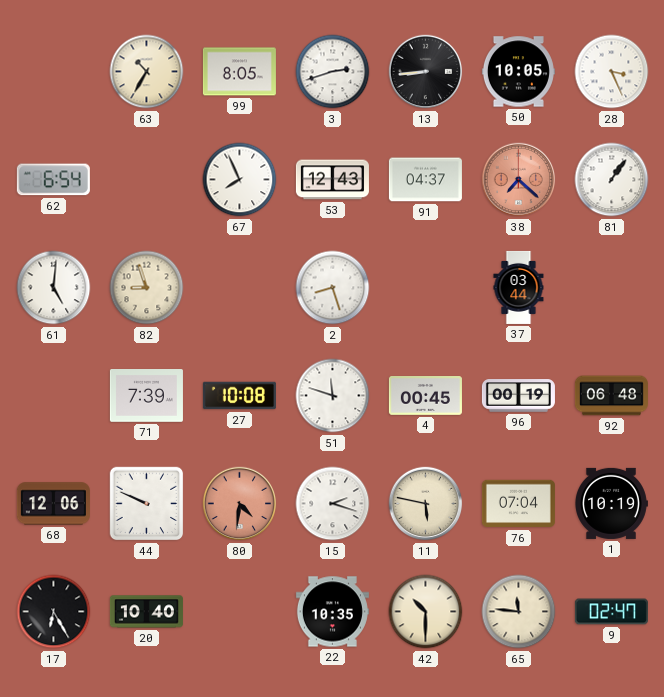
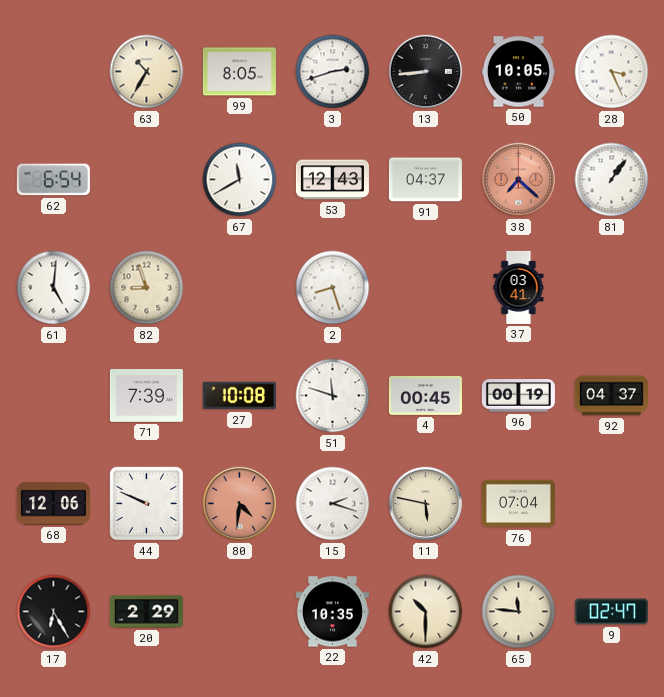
67: 7:56 -> 11:40 (240, 180)
37: 03:44 -> 03:41 (519, 287)
92: 06:48 -> 04:37 (611, 396)
1: 10:19 -> none (611, 503)
20: 10:40 -> 2:29 (146, 612)
